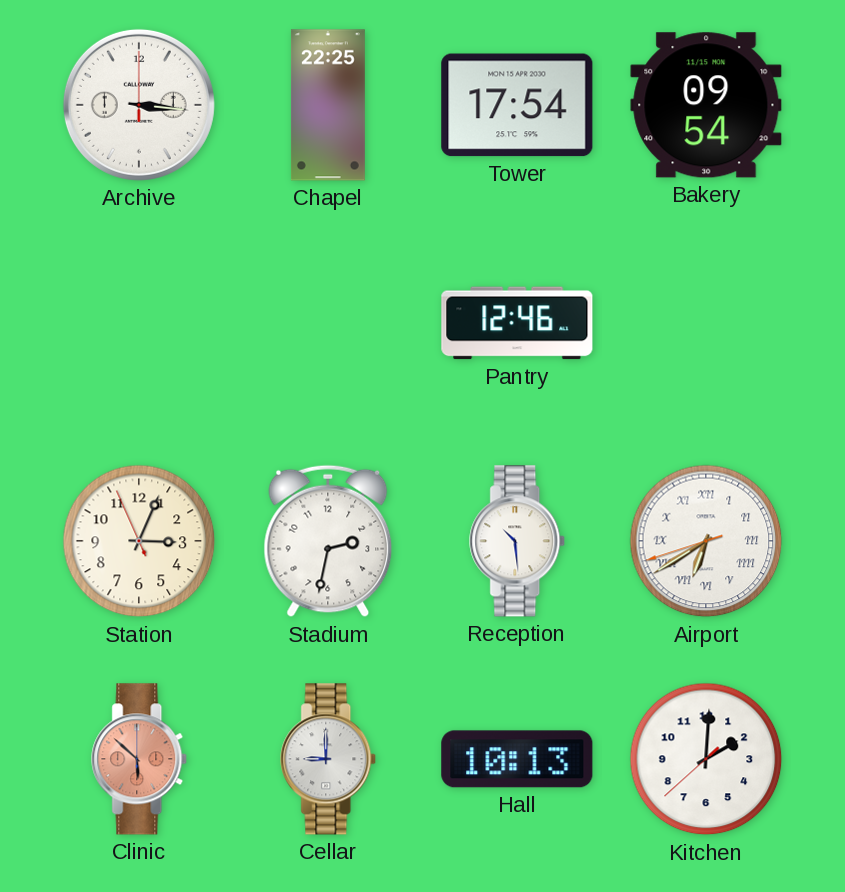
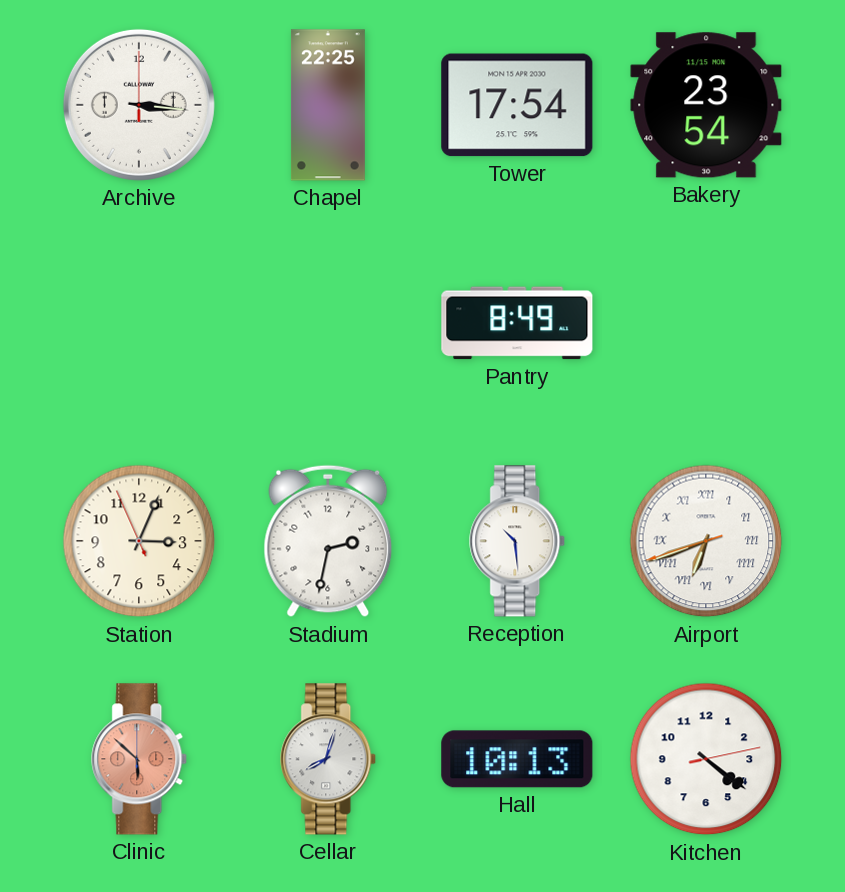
Bakery: 09:54 -> 23:54 (706, 105)
Pantry: 12:46 -> 8:49 (517, 323)
Airport: 6:39 -> 6:41 (706, 541)
Cellar: 9:00 -> 8:03 (329, 759)
Kitchen: 2:00 -> 4:21 (706, 759)
